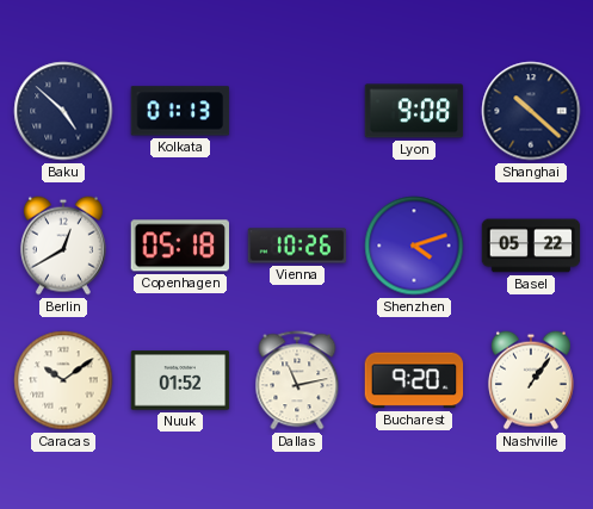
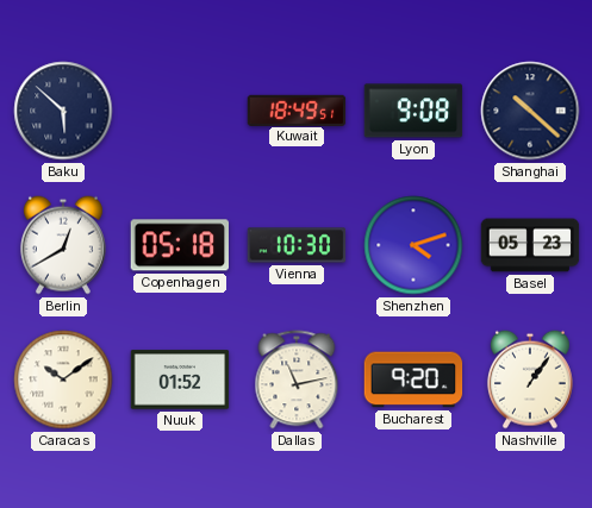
Baku: 4:52 -> 5:52 (63, 111)
Kolkata: 01:13 -> none (180, 111)
Kuwait: none -> 18:49 (297, 109)
Vienna: 10:26 -> 10:30 (297, 245)
Basel: 05:22 -> 05:23 (530, 245)
